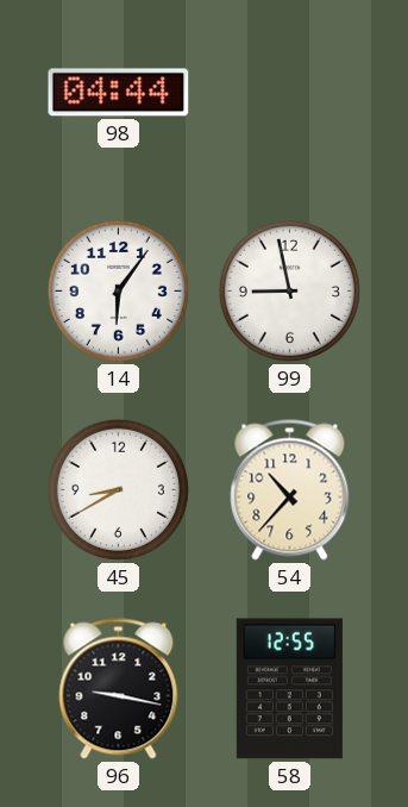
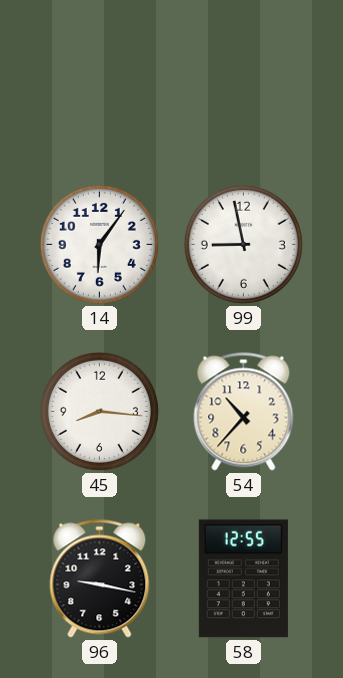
98: 04:44 -> none (119, 93)
45: 8:40 -> 8:16 (99, 411)
